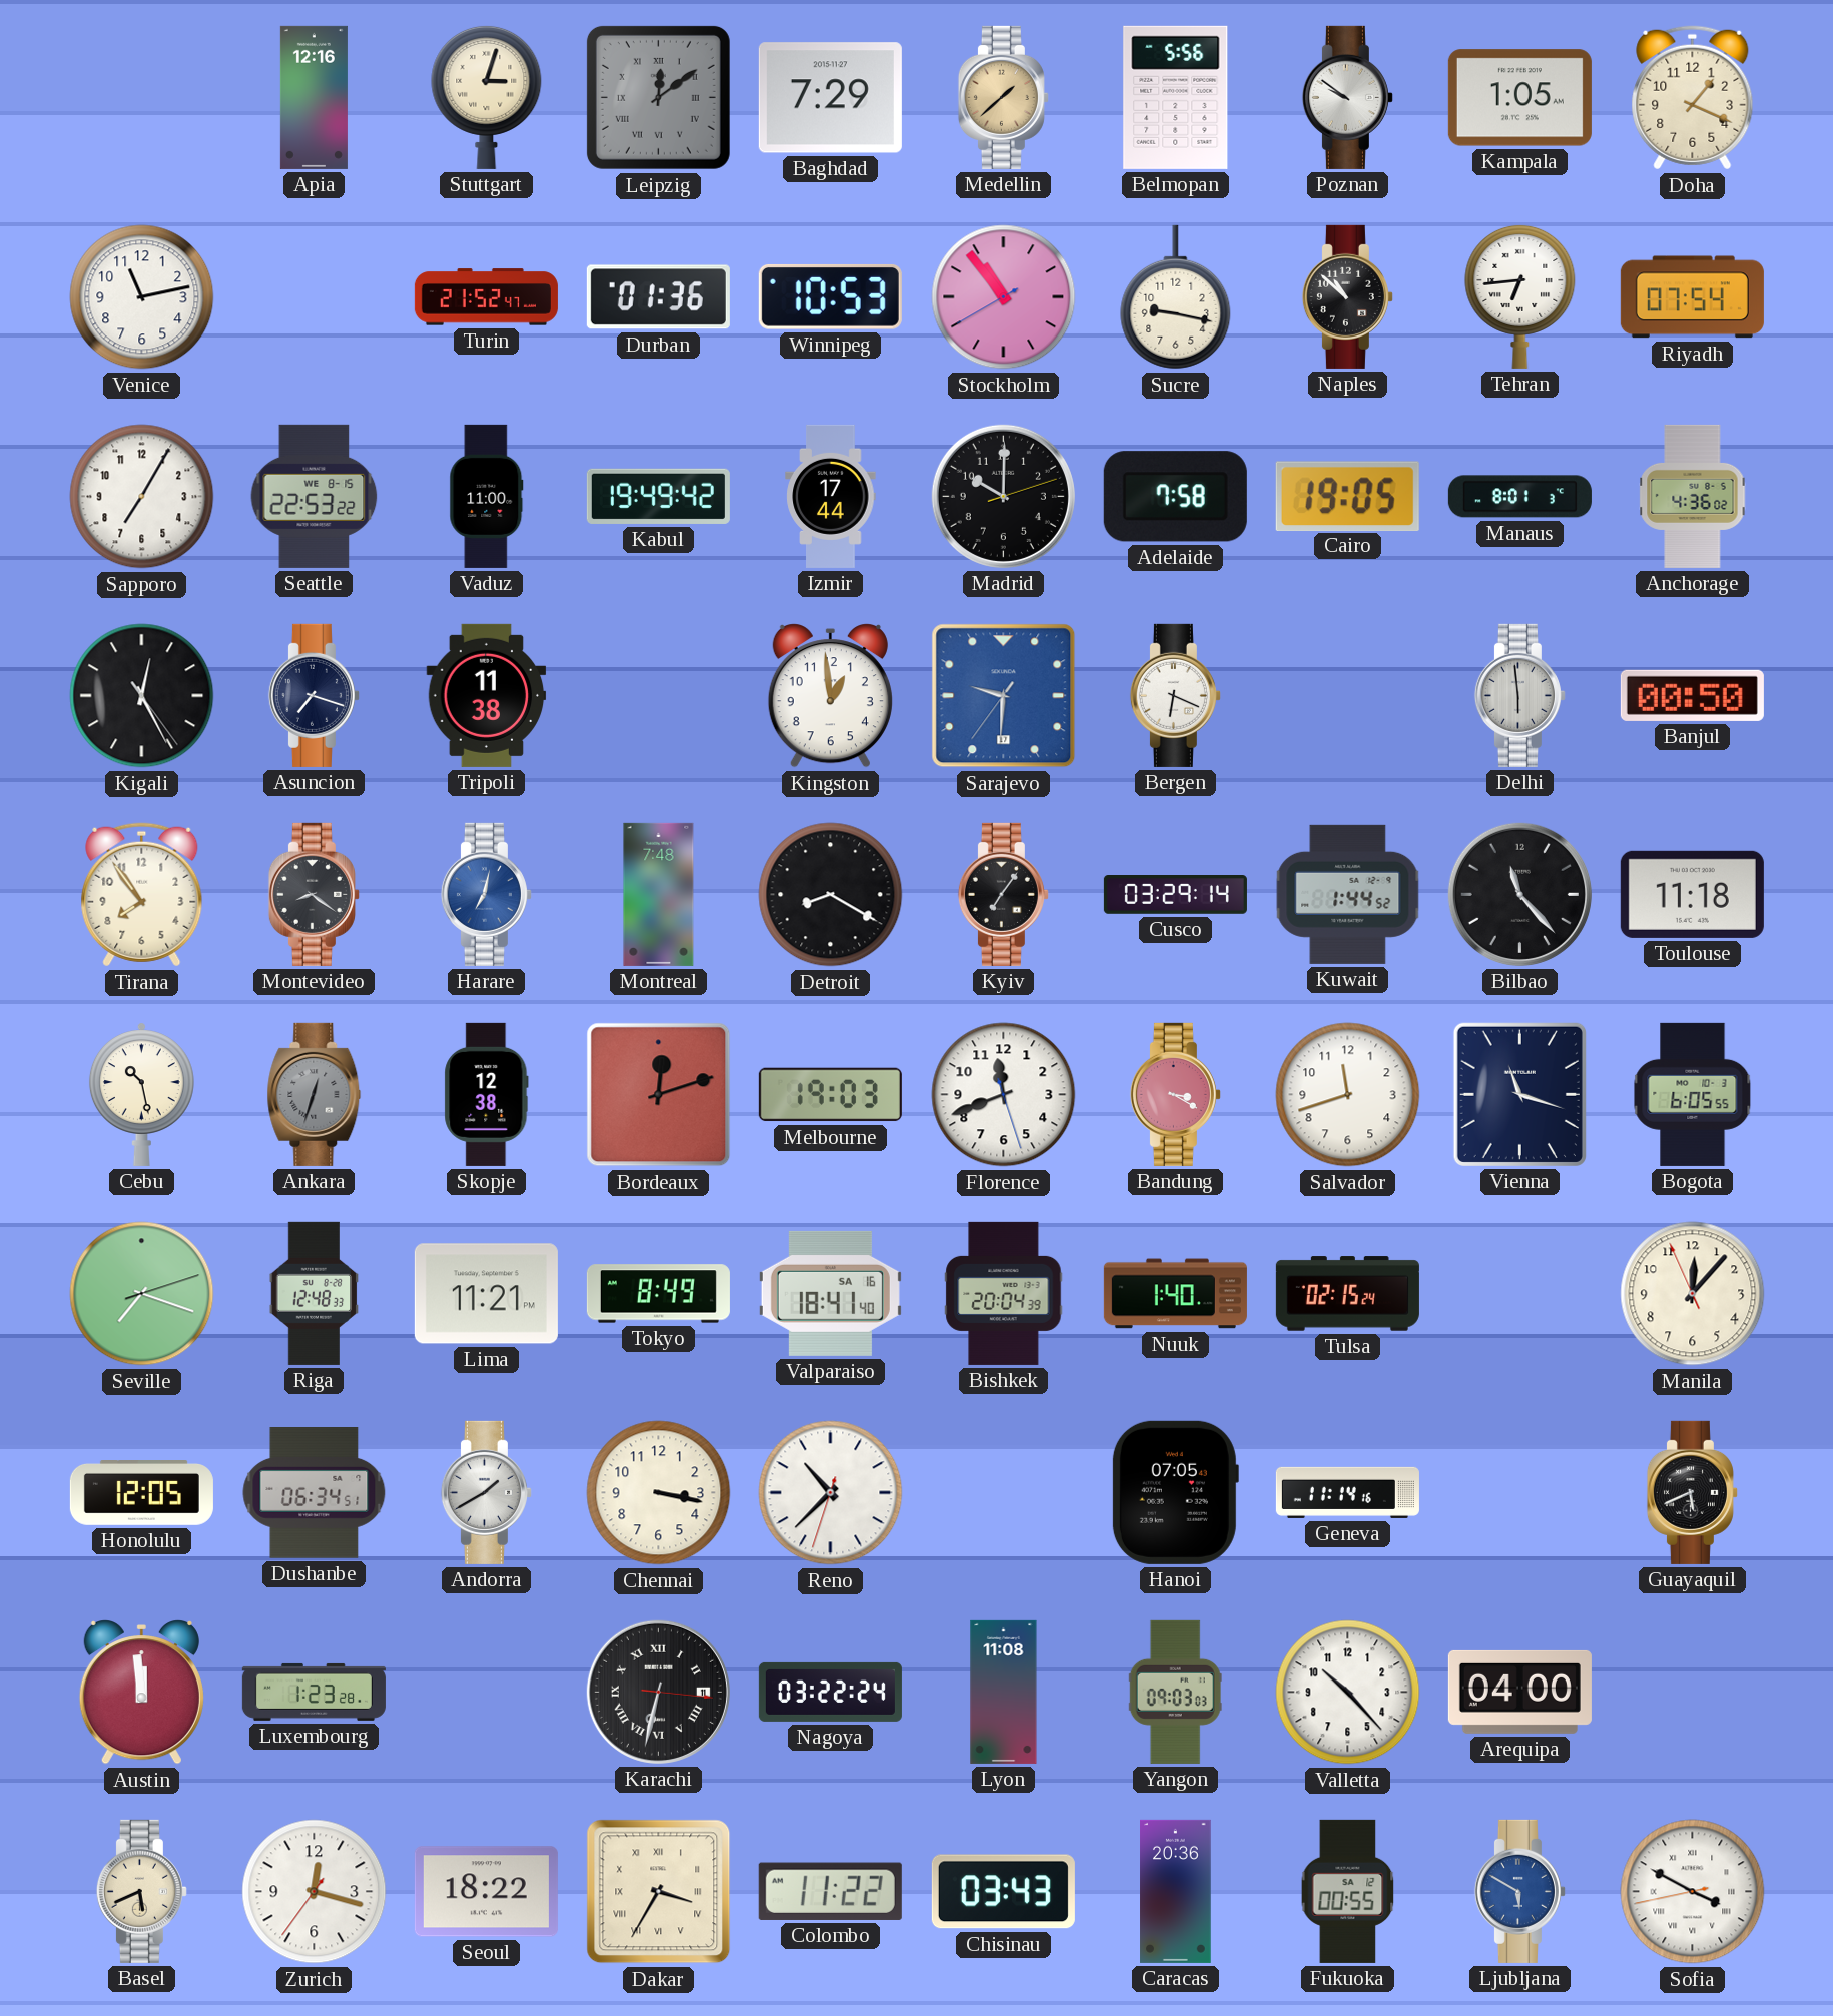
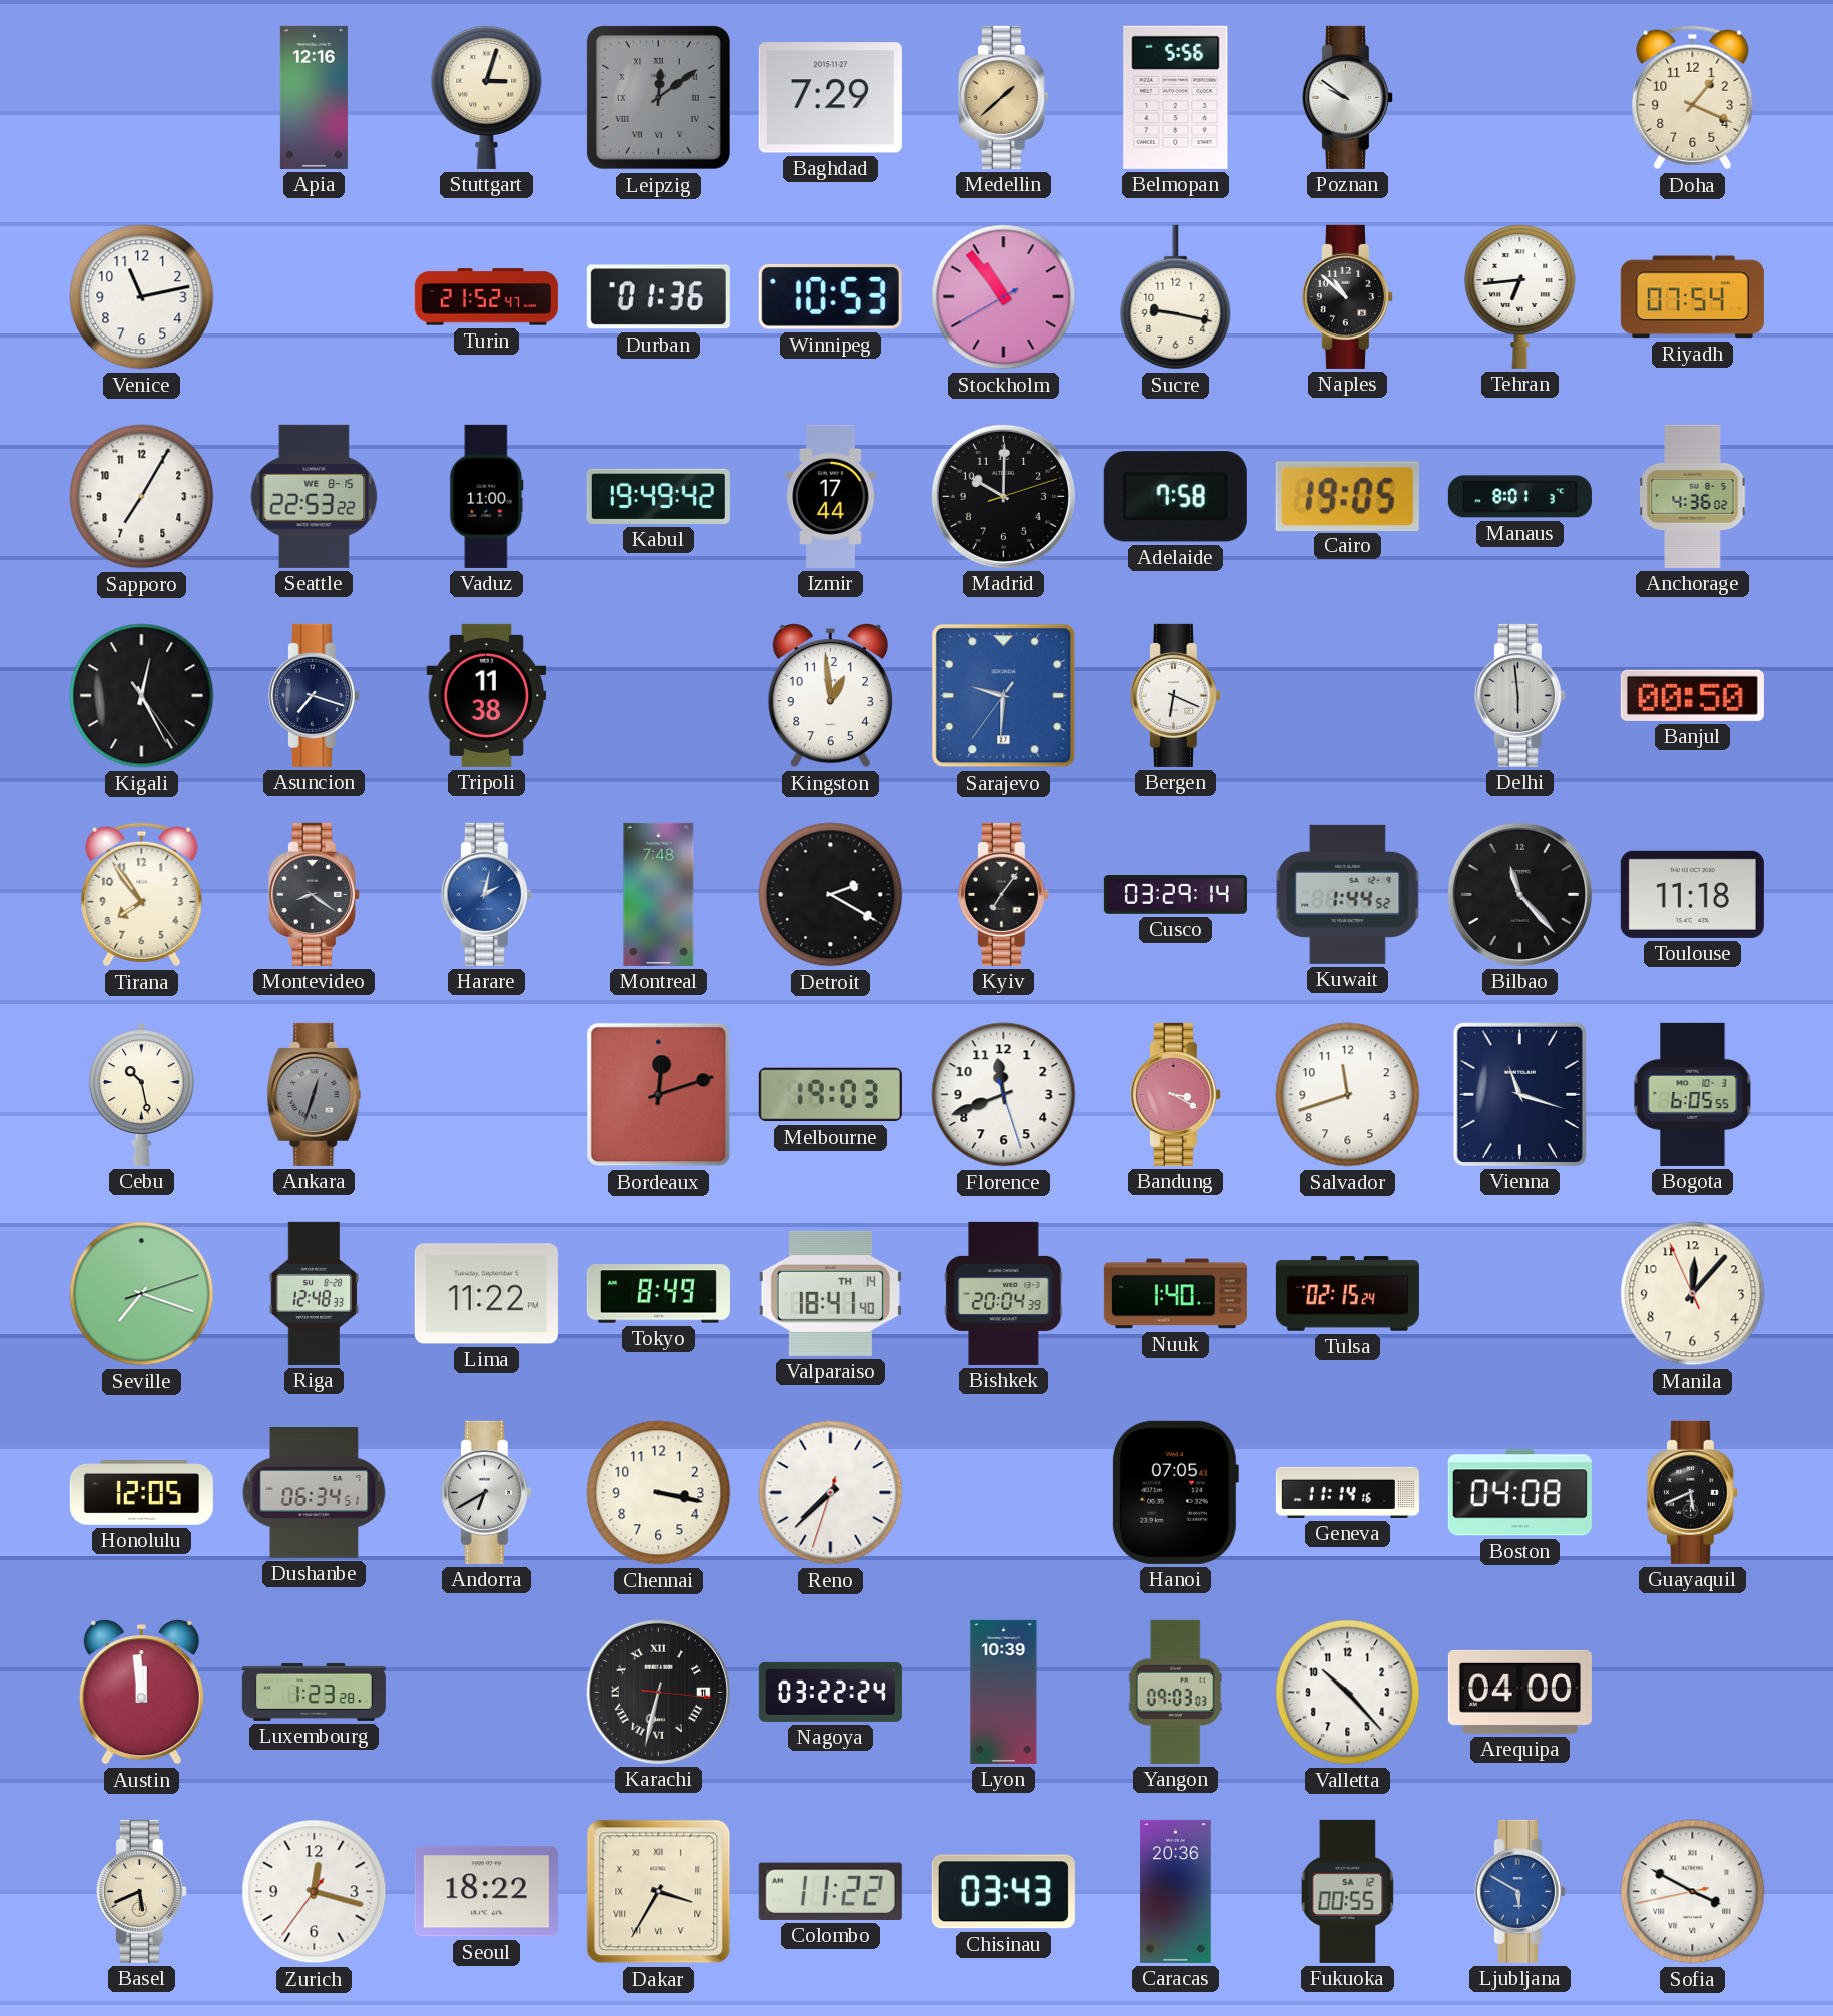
Kampala: 1:05 -> none (1519, 98)
Harare: 7:02 -> 2:02 (486, 894)
Detroit: 8:20 -> 2:20 (831, 895)
Skopje: 12:38 -> none (487, 1094)
Lima: 11:21 -> 11:22 (486, 1294)
Valparaiso date: SA 16 -> TH 14 (830, 1293)
Andorra: 1:40 -> 6:40 (486, 1492)
Reno: 10:37 -> 7:37 (831, 1493)
Boston: none -> 04:08 (1519, 1493)
Lyon: 11:08 -> 10:39 (1004, 1692)
